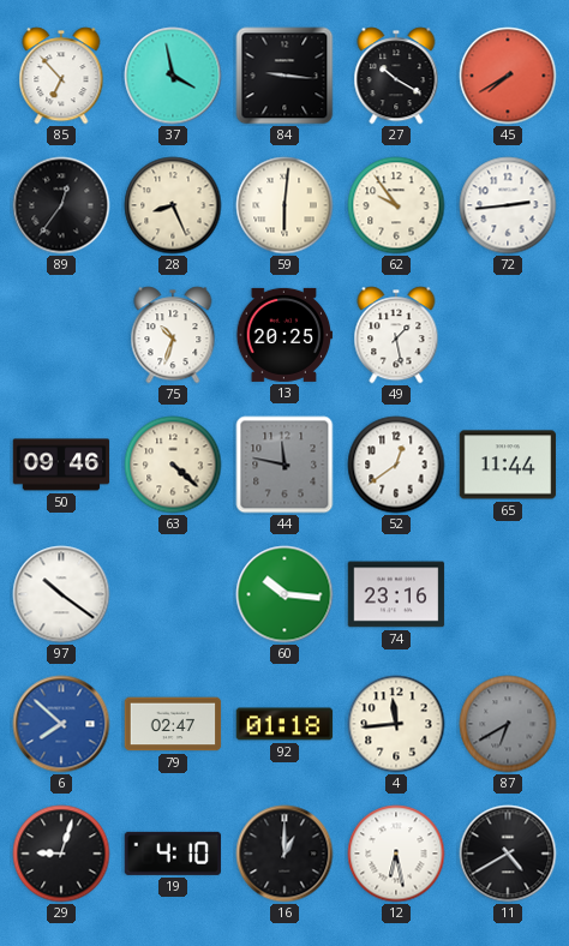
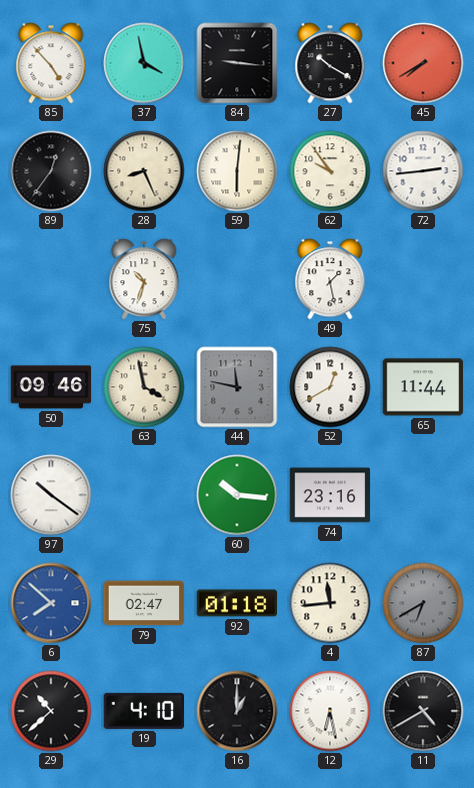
85: 6:53 -> 4:53 (51, 63)
13: 20:25 -> none (284, 335)
63: 4:22 -> 3:58 (144, 387)
52: 12:39 -> 12:40 (330, 387)
29: 9:03 -> 10:38 (51, 711)
